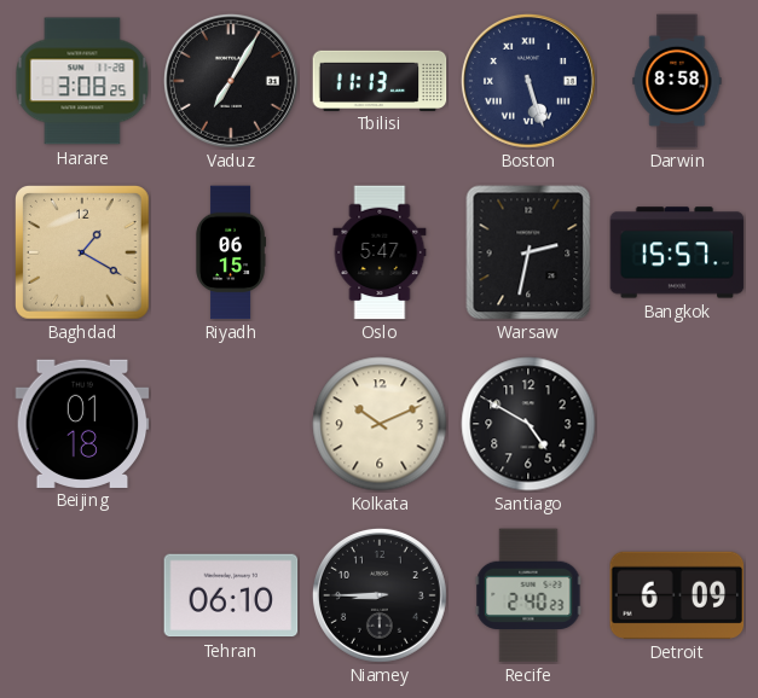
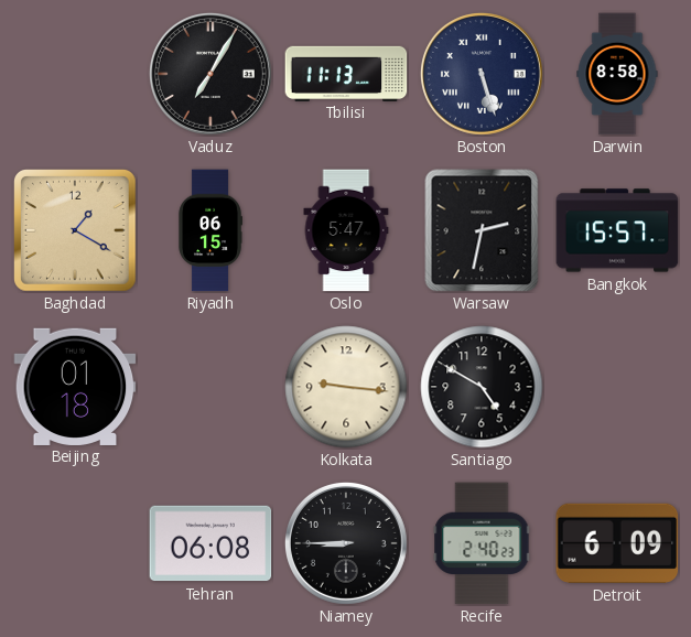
Harare: 3:08 -> none (82, 81)
Kolkata: 10:11 -> 9:16 (346, 387)
Tehran: 06:10 -> 06:08 (210, 543)
